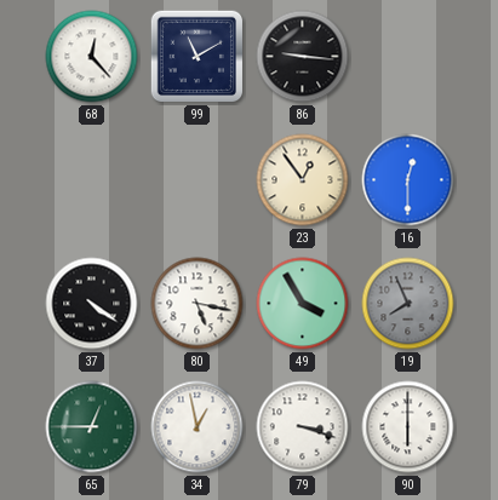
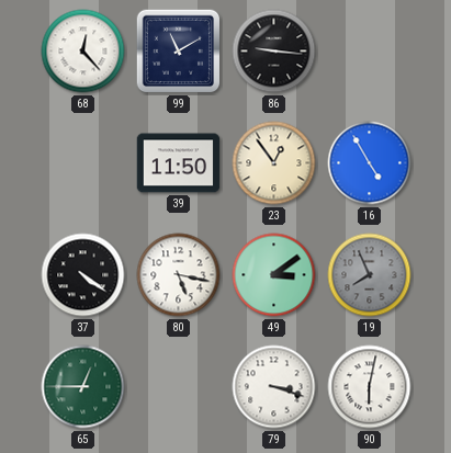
39: none -> 11:50 (179, 163)
16: 12:30 -> 4:55 (370, 163)
49: 3:55 -> 3:09 (274, 275)
34: 12:58 -> none (198, 427)
90: 6:00 -> 6:02 (370, 387)
